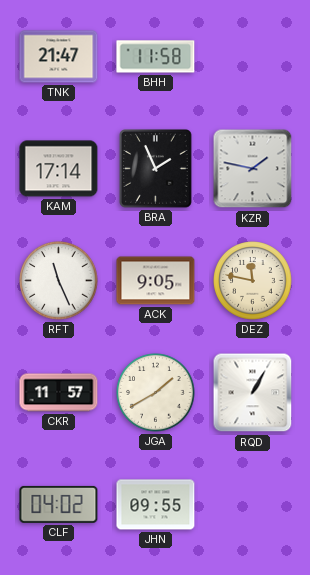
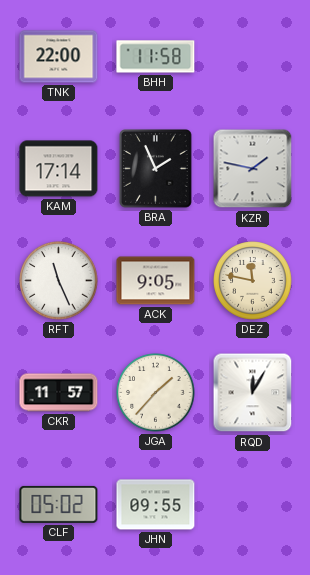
TNK: 21:47 -> 22:00 (59, 57)
JGA: 1:40 -> 1:37 (156, 393)
RQD: 1:05 -> 12:05 (253, 393)
CLF: 04:02 -> 05:02 (59, 504)
